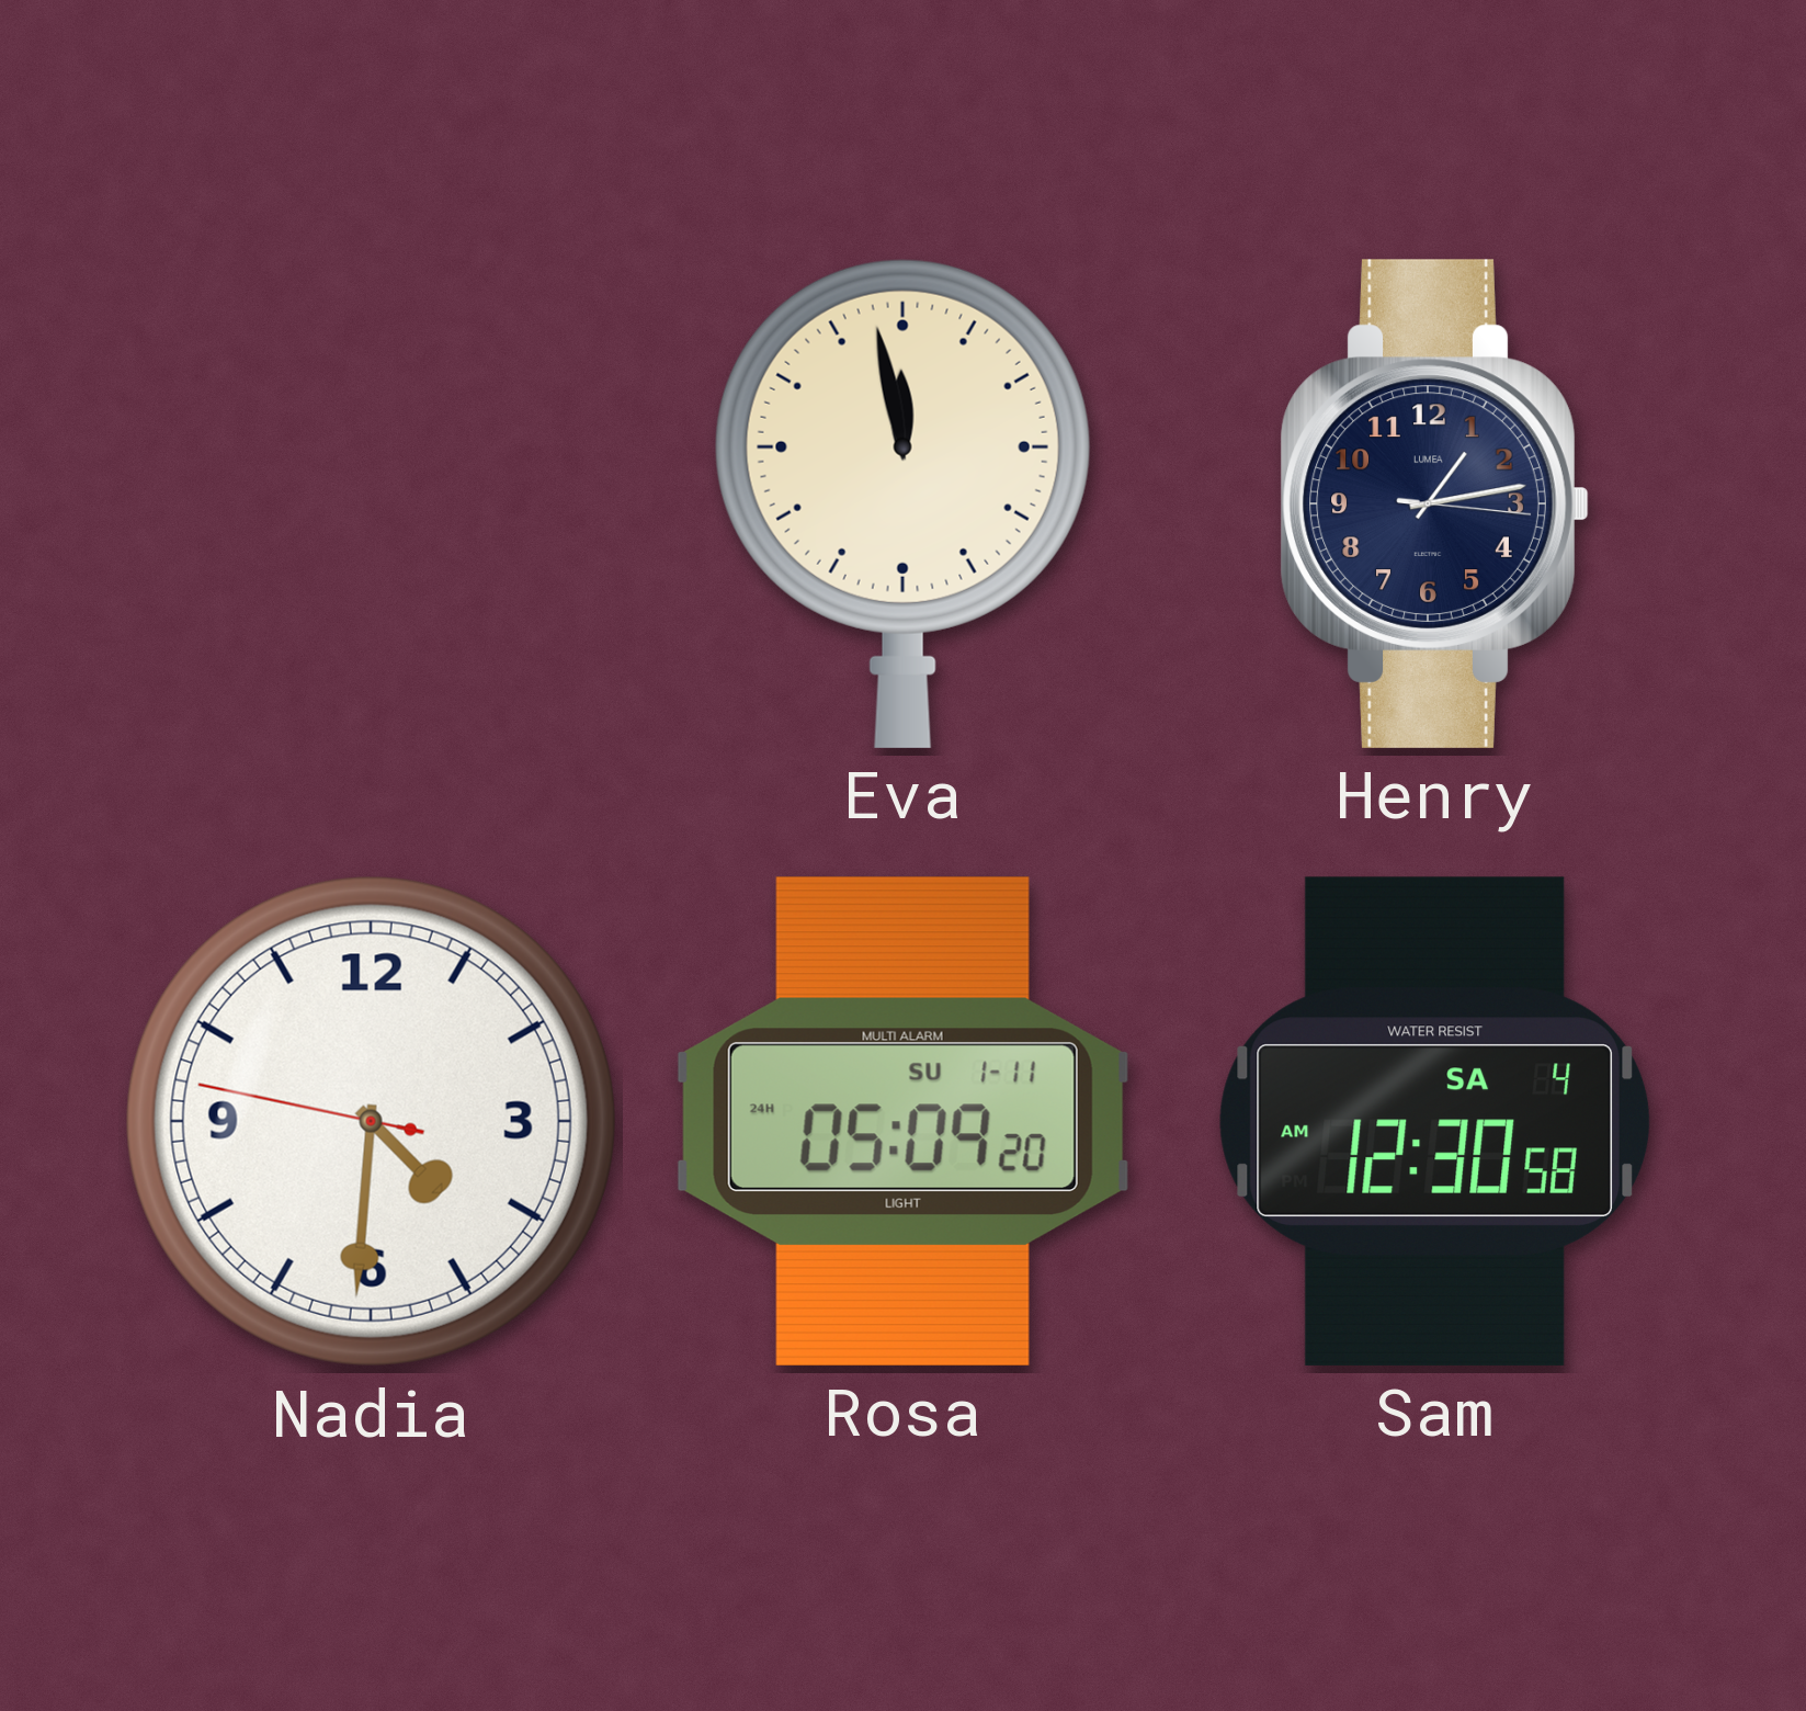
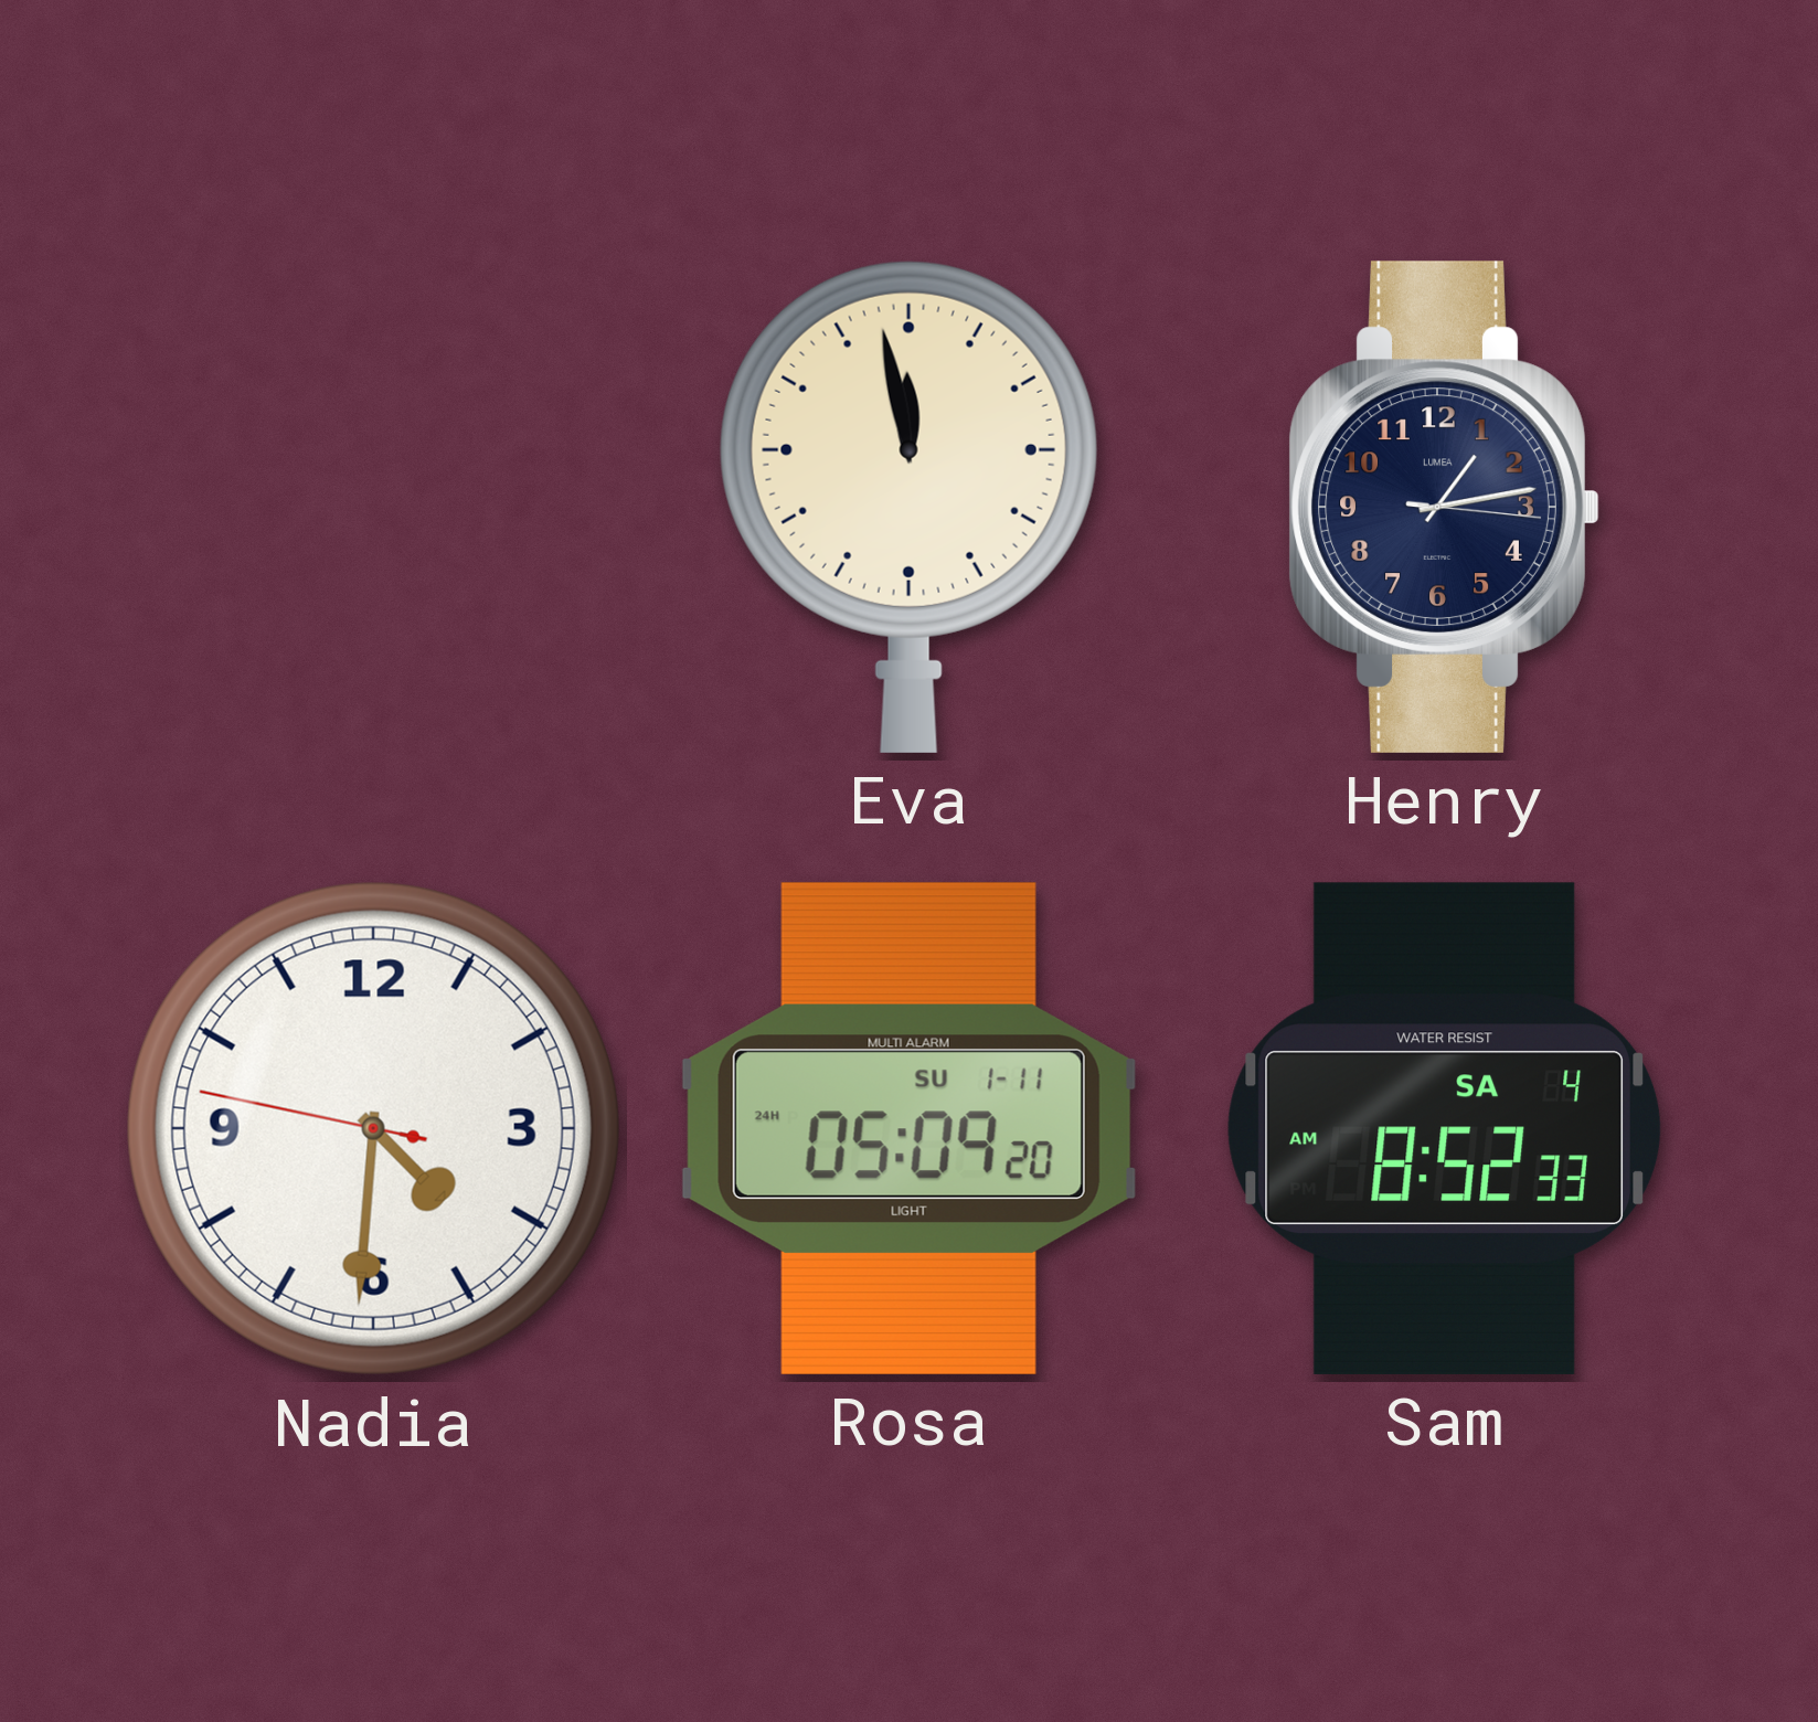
Sam: 12:30 -> 8:52 (1444, 1128)
